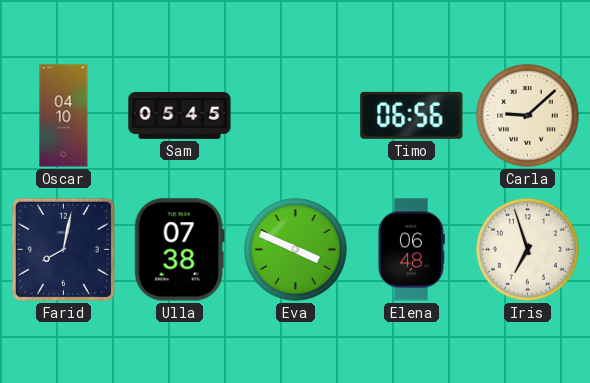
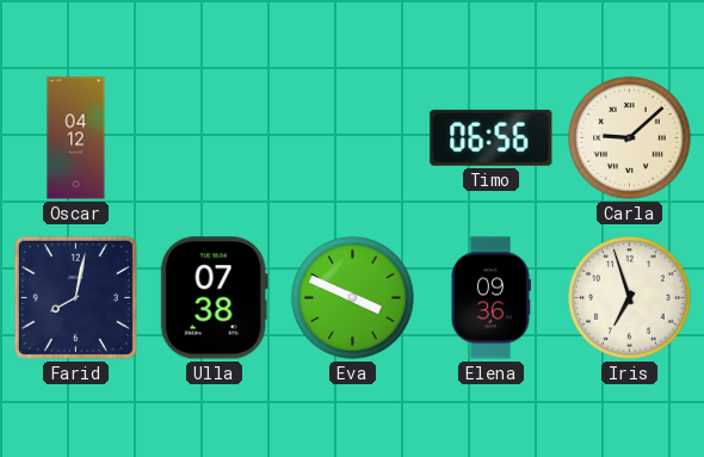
Oscar: 04:10 -> 04:12 (76, 138)
Sam: 05:45 -> none (180, 116)
Elena: 06:48 -> 09:36 (490, 298)
